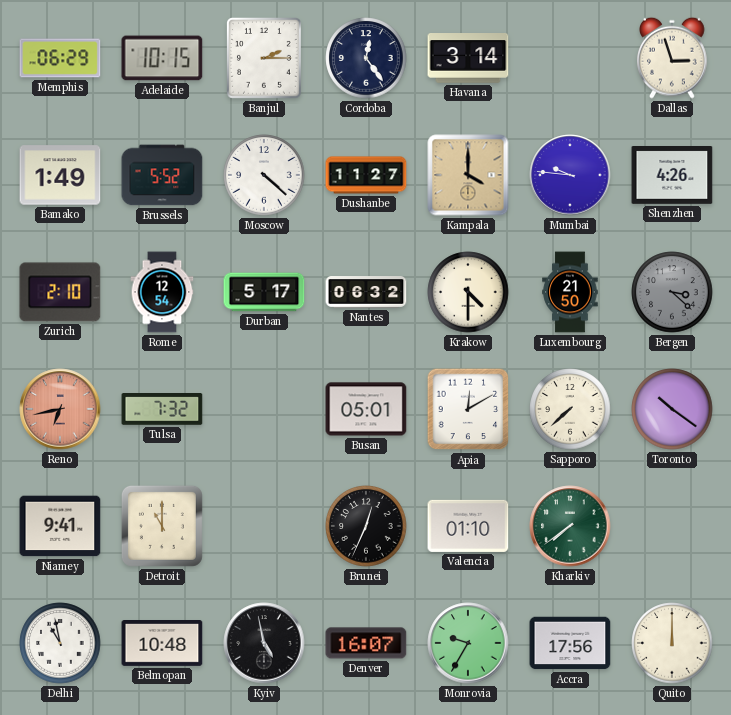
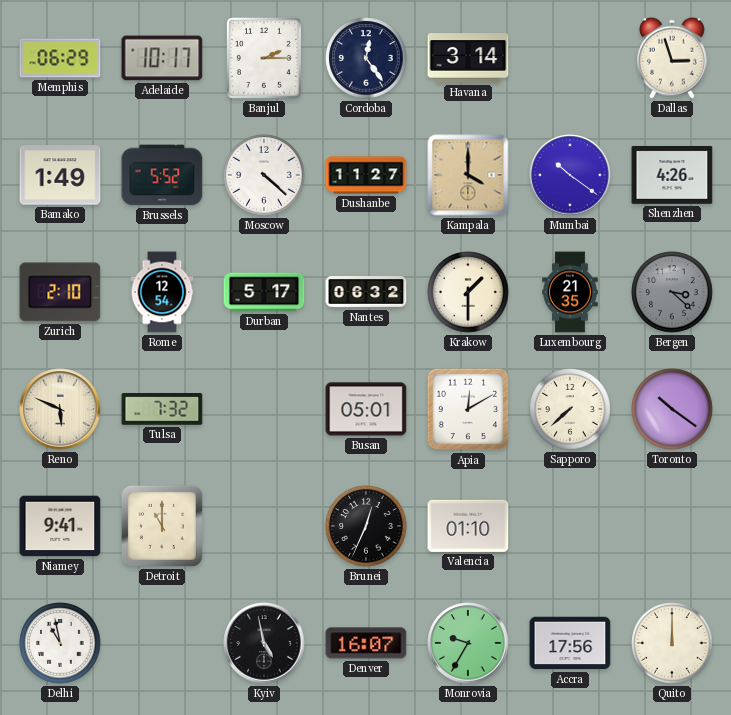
Adelaide: 10:15 -> 10:17 (162, 58)
Mumbai: 9:46 -> 10:21 (570, 175)
Krakow: 4:30 -> 1:30 (468, 292)
Luxembourg: 21:50 -> 21:35 (570, 292)
Reno: 6:43 -> 5:49 (60, 409)
Reno dial: salmon -> cream (60, 409)
Kharkiv: 7:39 -> none (570, 526)
Belmopan: 10:48 -> none (162, 644)
